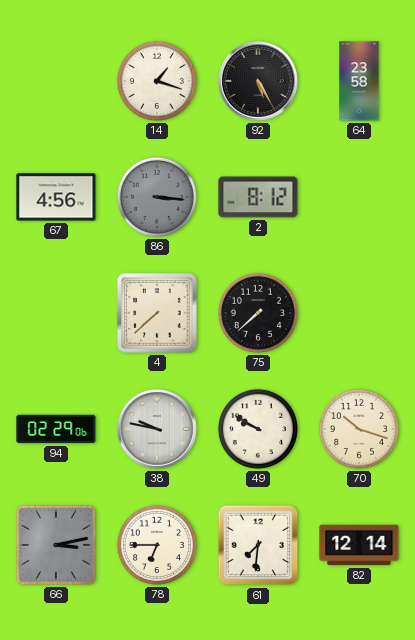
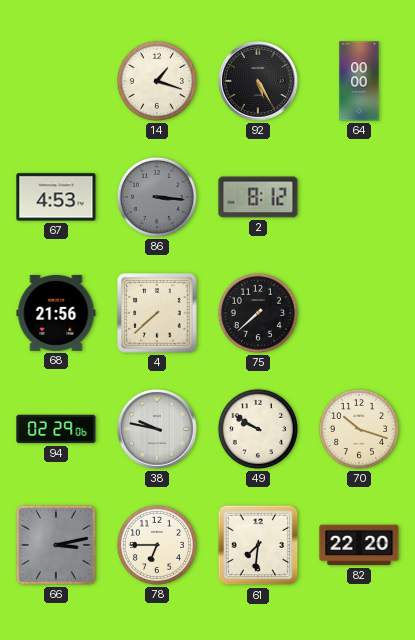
64: 23:58 -> 00:00 (359, 81)
67: 4:56 -> 4:53 (56, 197)
68: none -> 21:56 (56, 313)
82: 12:14 -> 22:20 (359, 545)
